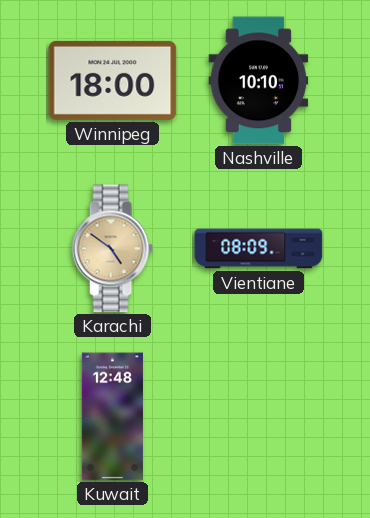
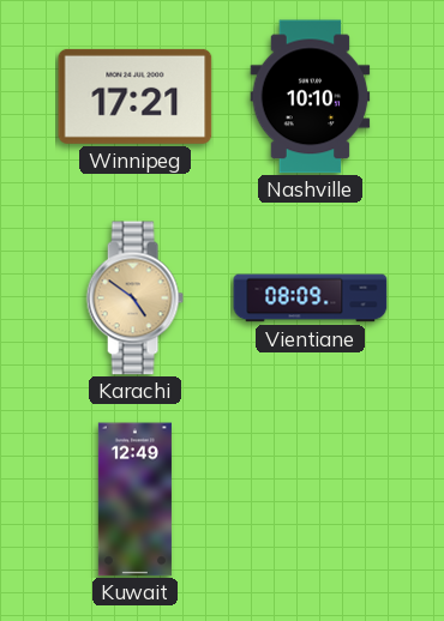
Winnipeg: 18:00 -> 17:21 (136, 96)
Kuwait: 12:48 -> 12:49 (134, 500)
